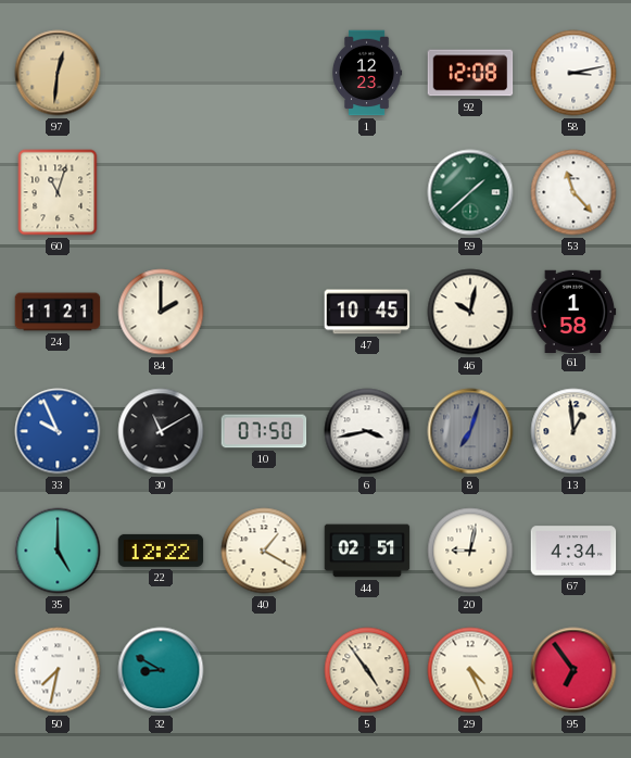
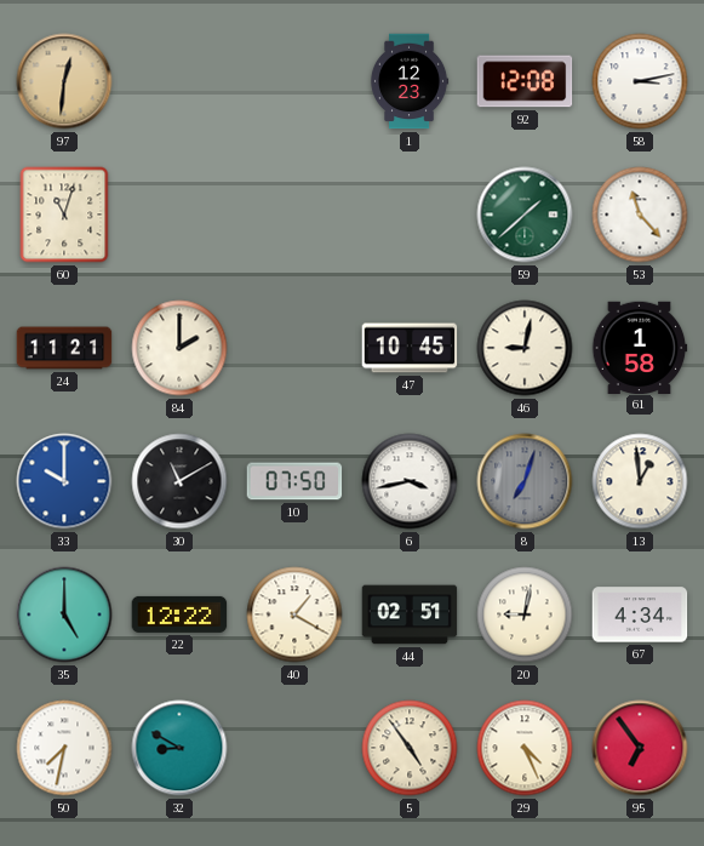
46: 10:02 -> 9:02 (525, 348)
33: 9:56 -> 10:00 (64, 481)
